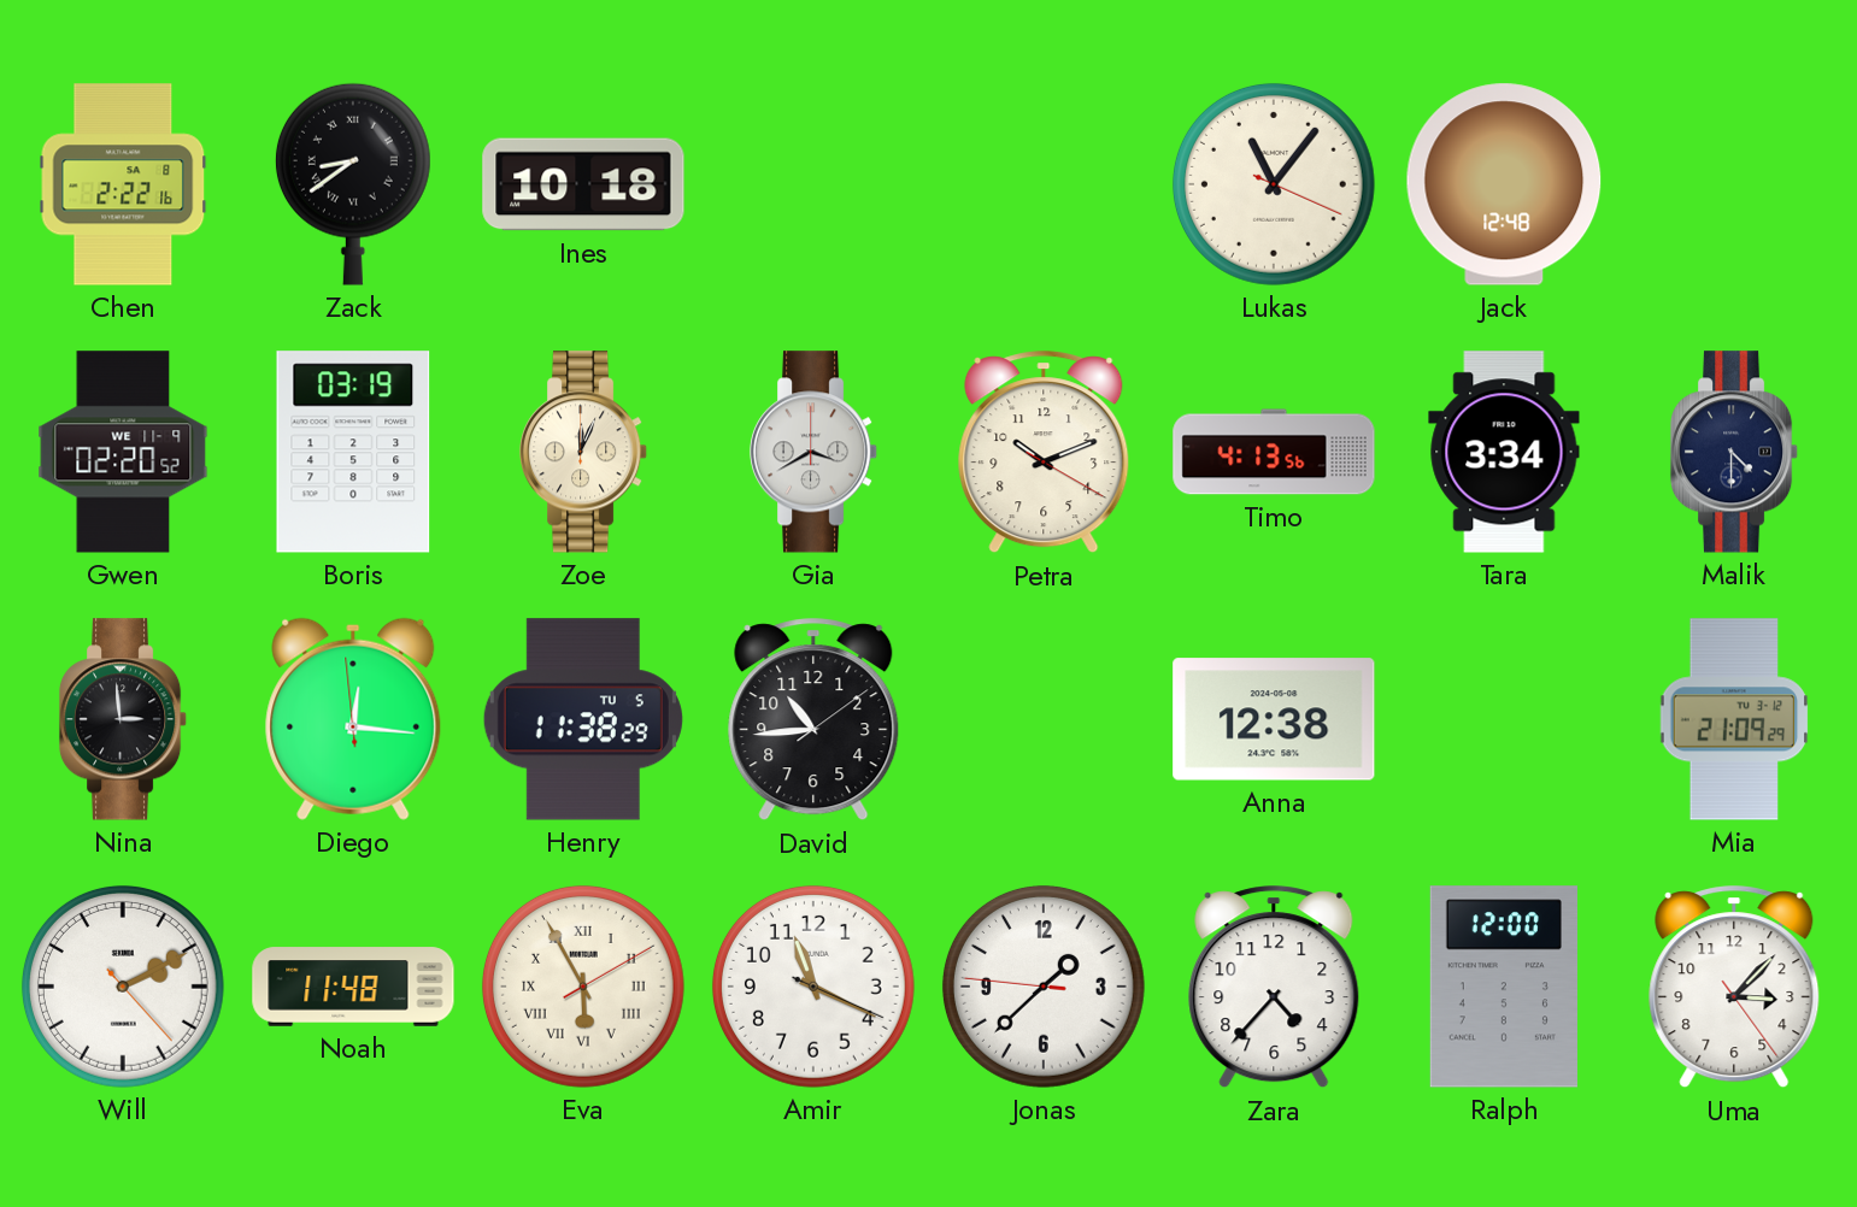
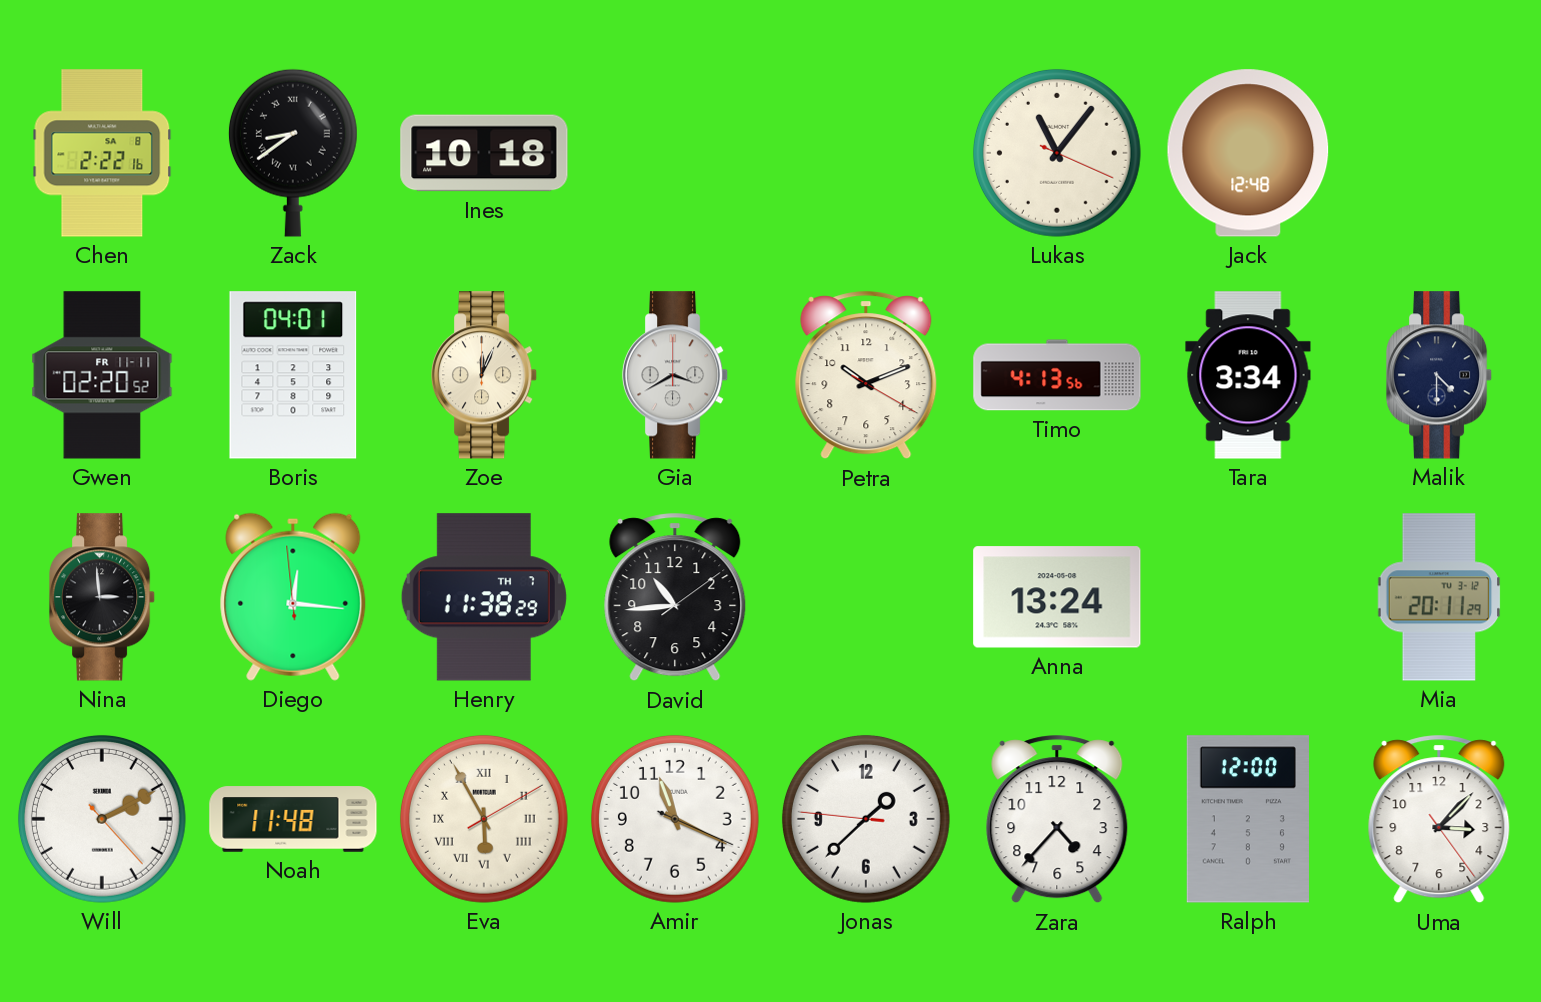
Gwen date: WE 11-9 -> FR 11-11 (102, 375)
Boris: 03:19 -> 04:01 (293, 375)
Henry date: TU 5 -> TH 7 (484, 597)
Anna: 12:38 -> 13:24 (1057, 597)
Mia: 21:09 -> 20:11 (1439, 597)
